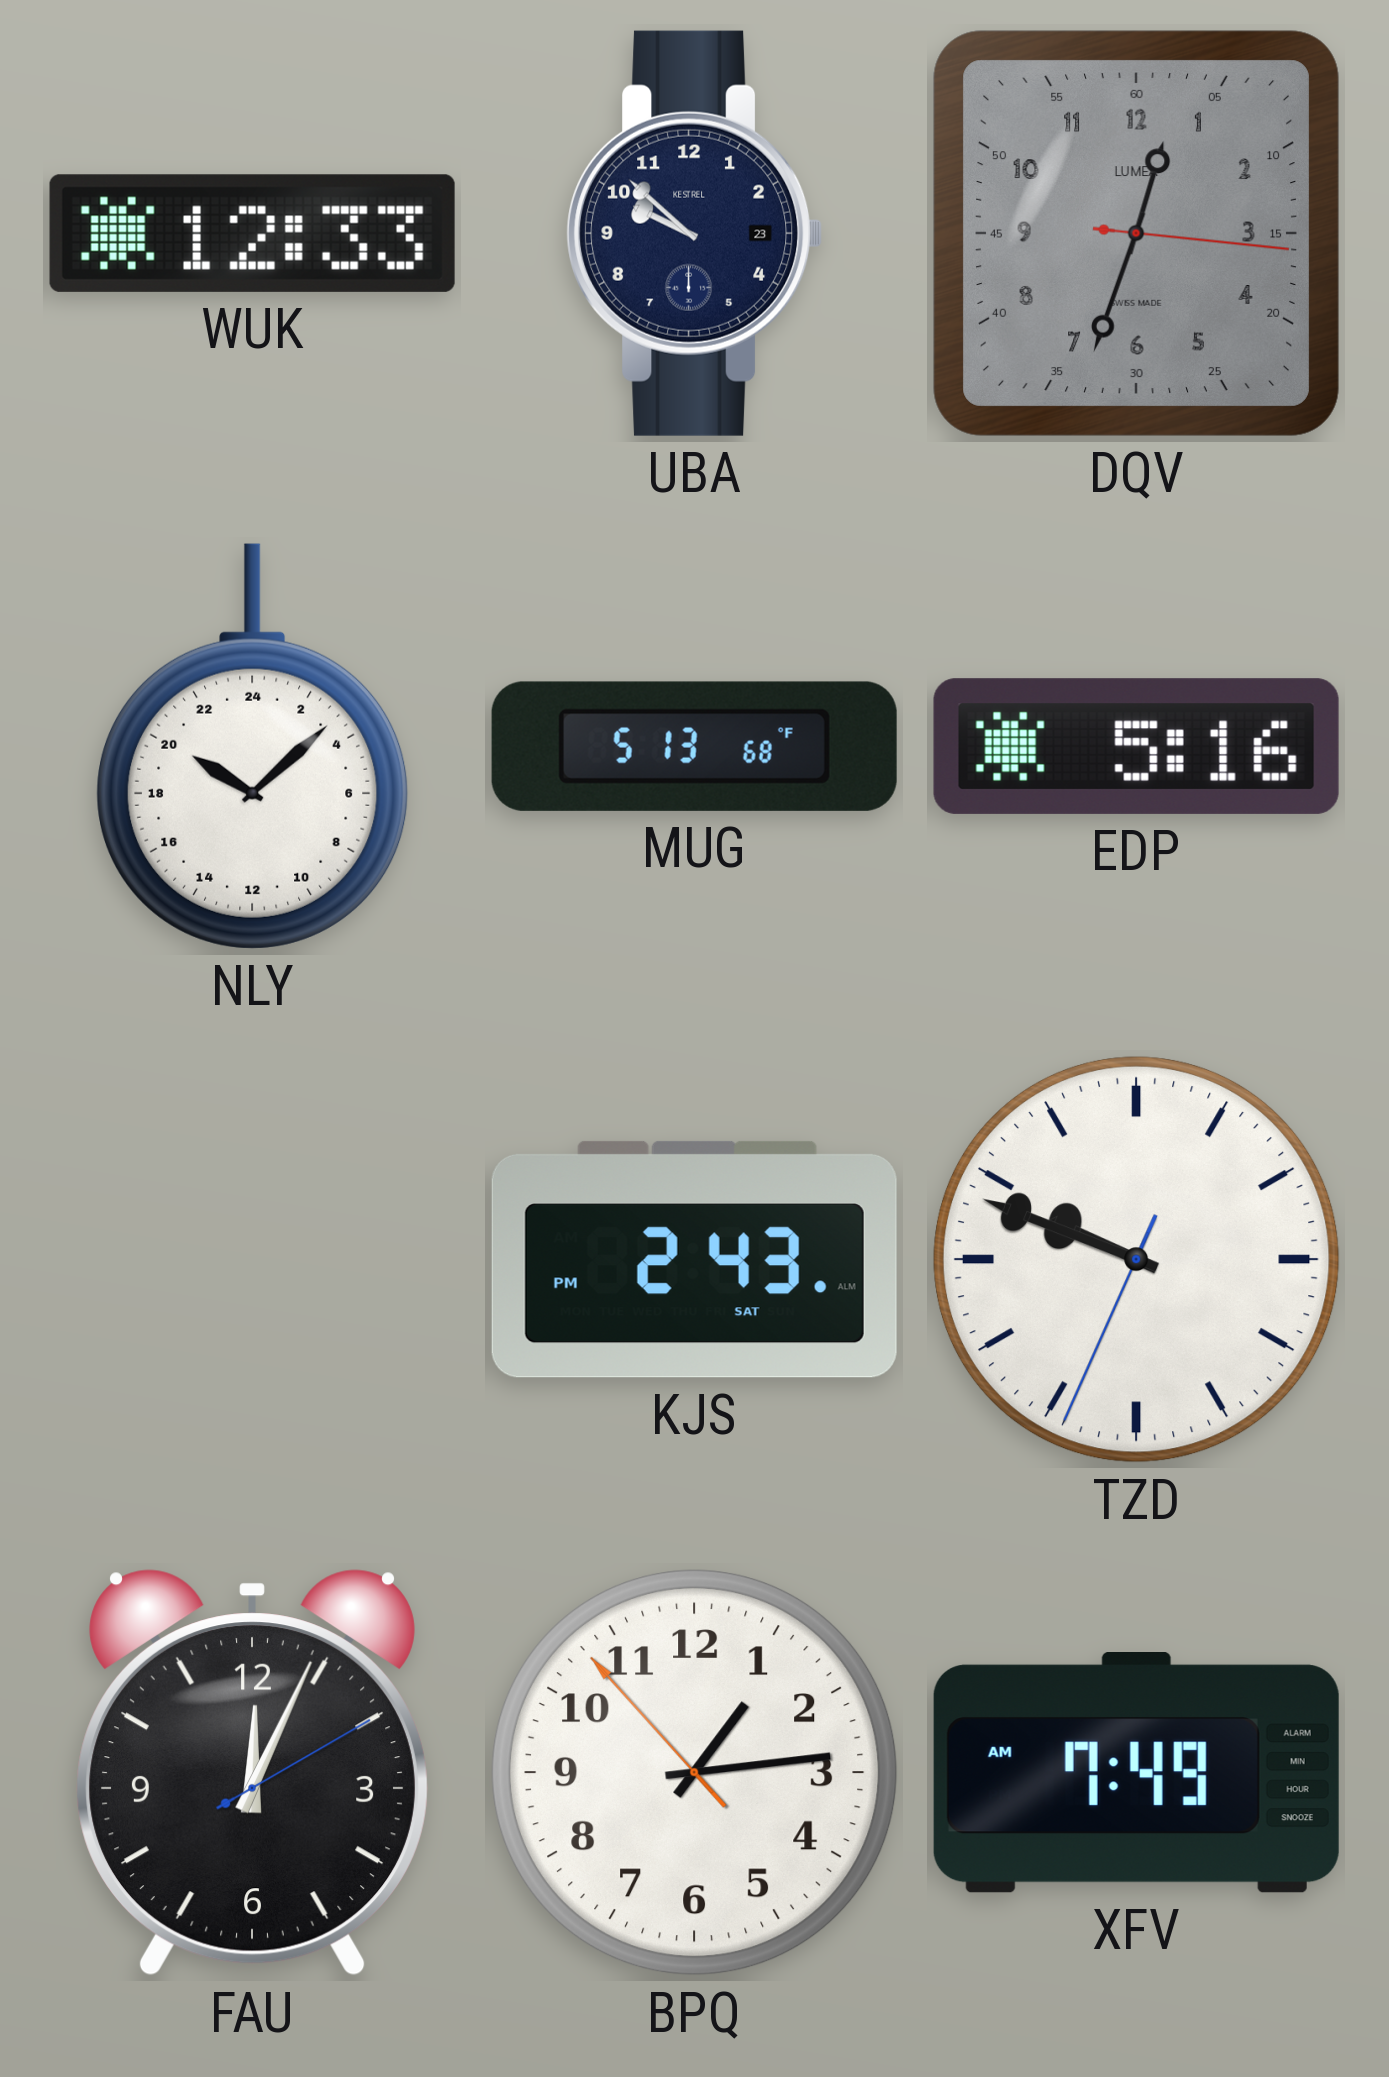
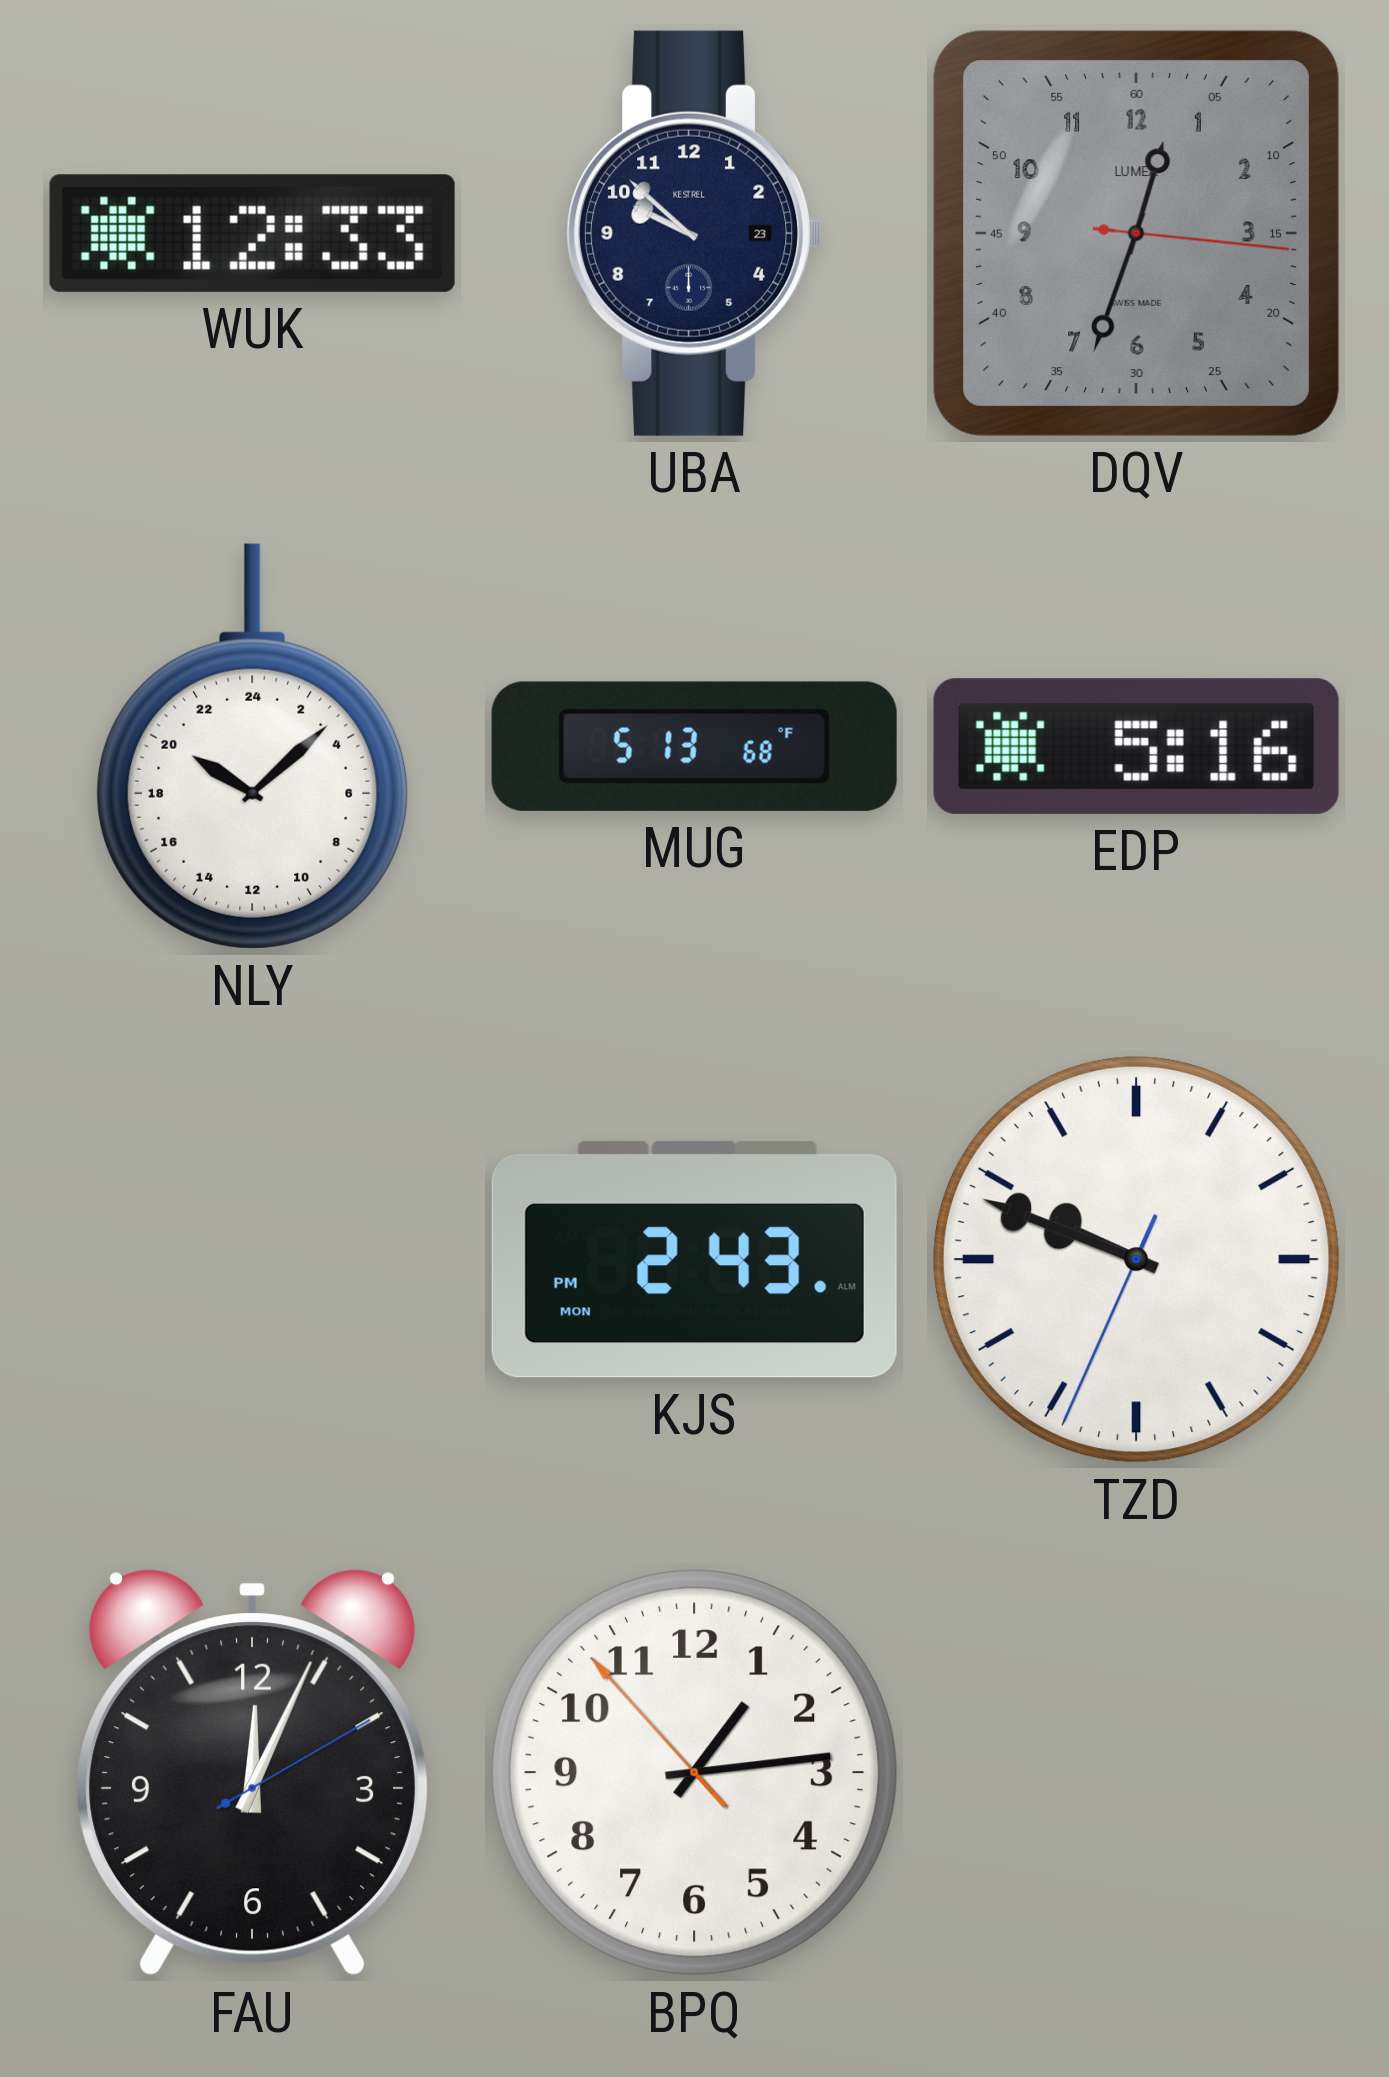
KJS date: SAT -> MON (694, 1259)
XFV: 7:49 -> none (1136, 1773)
